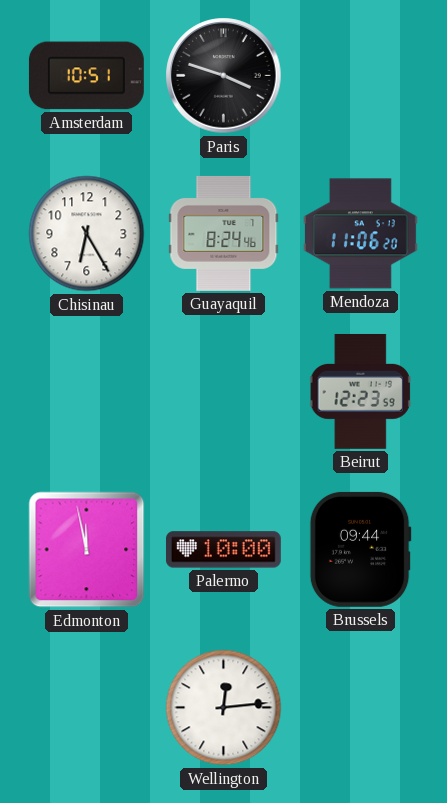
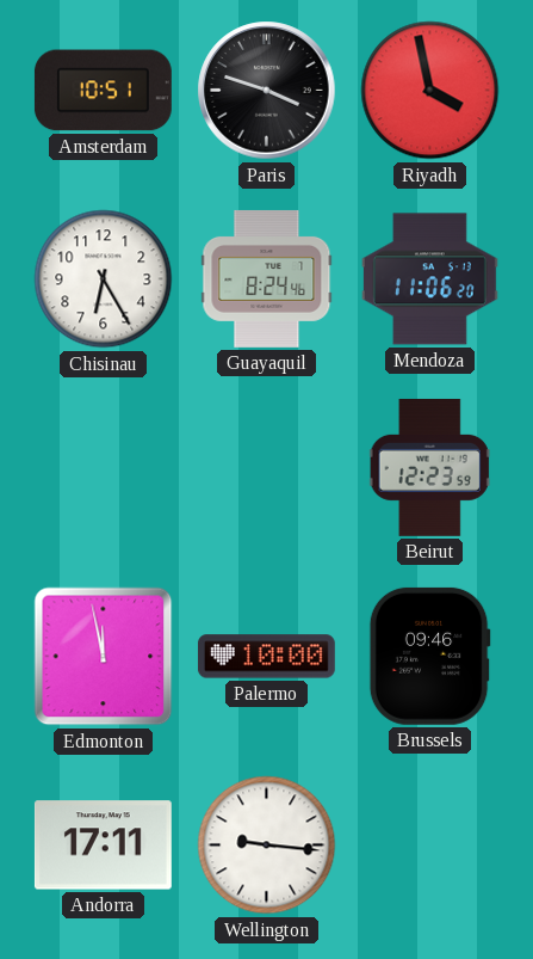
Riyadh: none -> 3:58 (430, 91)
Brussels: 09:44 -> 09:46 (429, 656)
Andorra: none -> 17:11 (103, 846)
Wellington: 12:14 -> 9:16 (267, 846)
